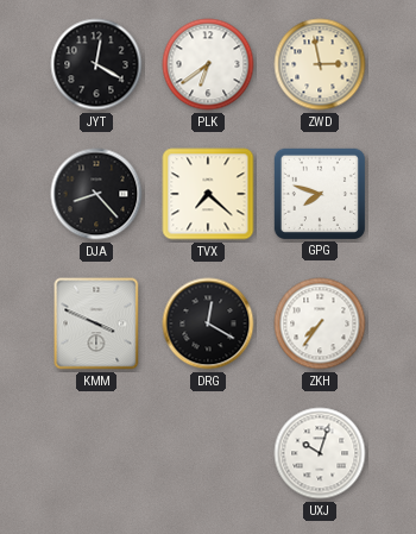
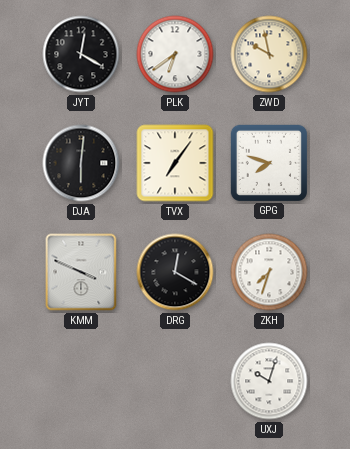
ZWD: 2:58 -> 9:58 (269, 54)
DJA: 8:23 -> 6:01 (81, 163)
TVX: 7:22 -> 7:06 (175, 163)
ZKH: 7:36 -> 7:33 (269, 272)
